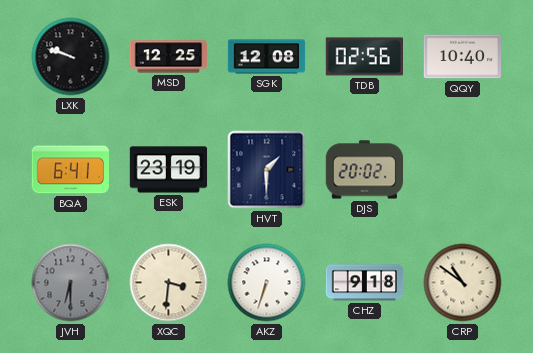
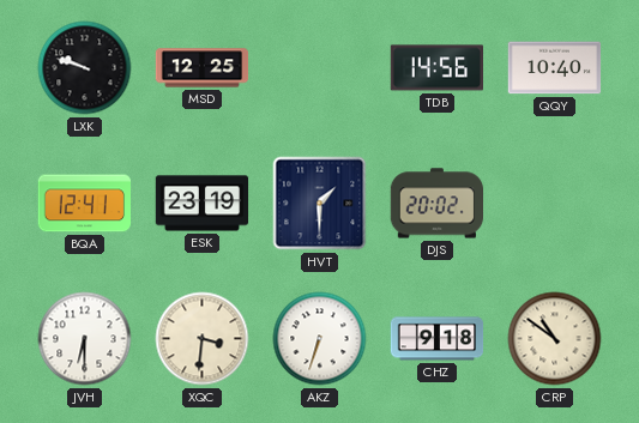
SGK: 12:08 -> none (267, 57)
TDB: 02:56 -> 14:56 (436, 68)
BQA: 6:41 -> 12:41 (84, 204)
JVH dial: grey -> white (85, 339)
